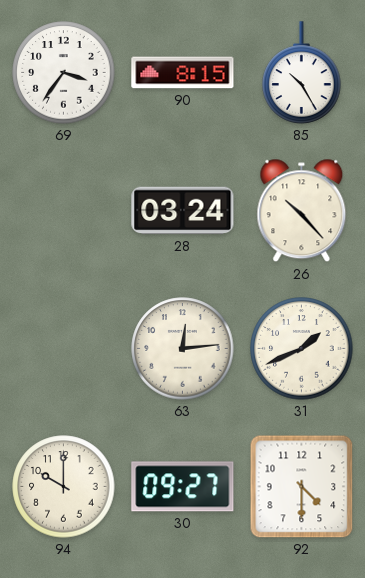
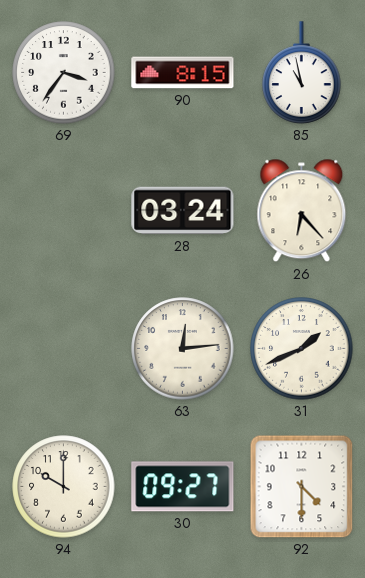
85: 10:25 -> 10:58 (302, 73)
26: 10:23 -> 6:23 (302, 211)
